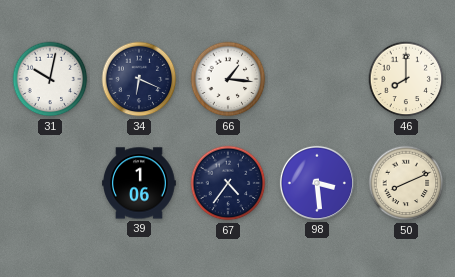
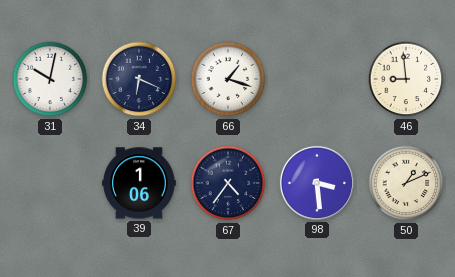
66: 1:16 -> 1:18 (228, 79)
46: 8:00 -> 8:59 (406, 79)
50: 8:11 -> 1:11 (406, 183)
